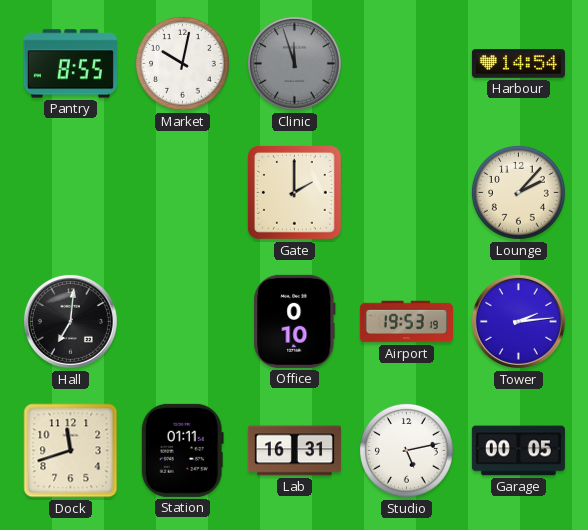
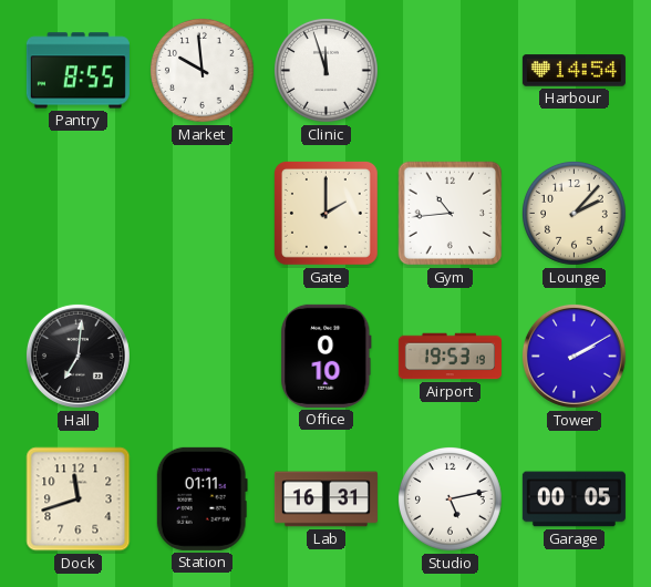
Market: 10:02 -> 9:59 (203, 71)
Clinic dial: grey -> white (327, 71)
Gym: none -> 10:44 (451, 214)
Tower: 2:14 -> 2:10 (573, 356)
